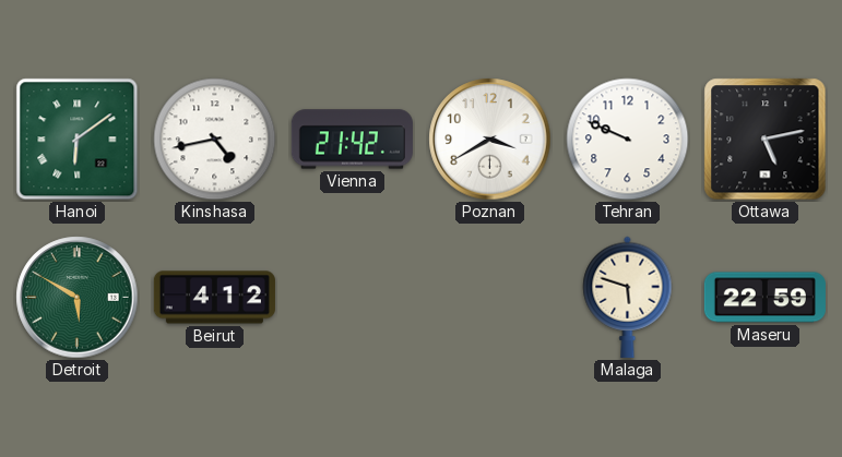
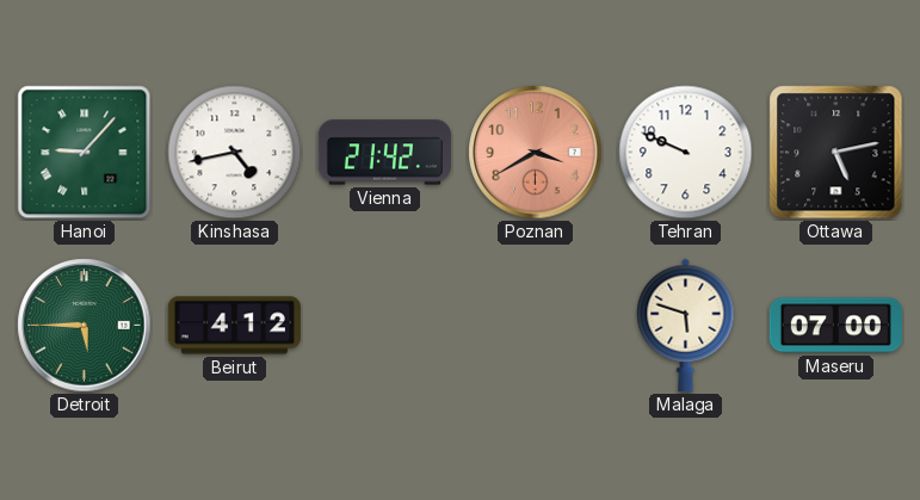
Hanoi: 6:09 -> 9:07 (85, 153)
Poznan dial: white -> salmon (536, 153)
Detroit: 5:50 -> 5:45 (85, 326)
Maseru: 22:59 -> 07:00 (835, 326)
